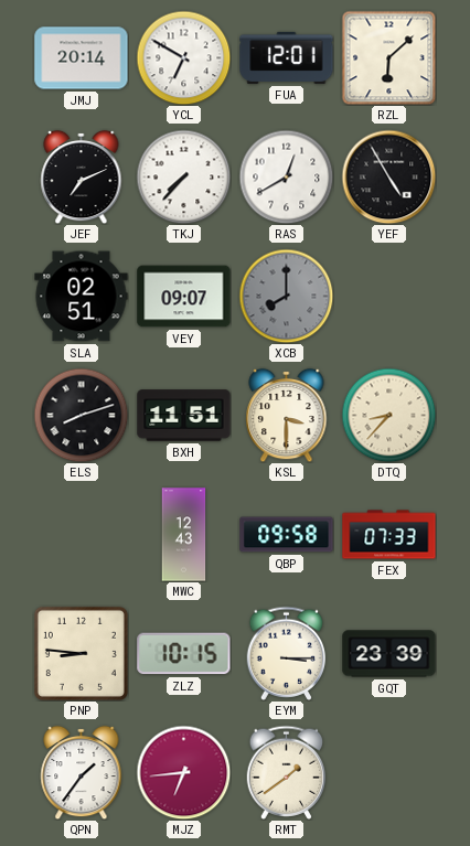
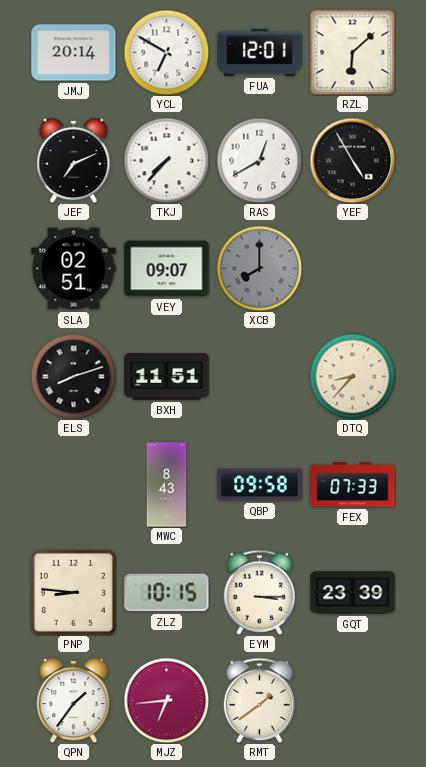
KSL: 3:30 -> none (287, 415)
MWC: 12:43 -> 8:43 (167, 485)
